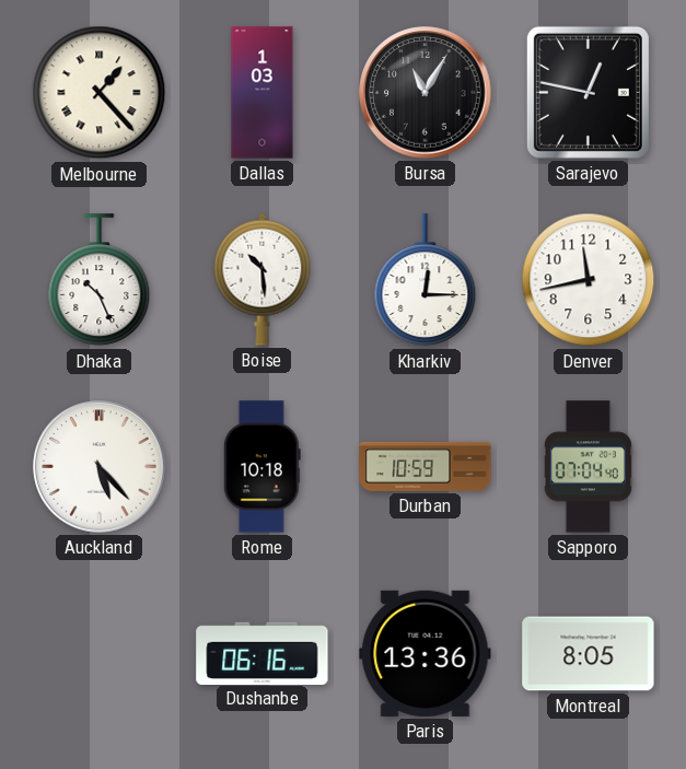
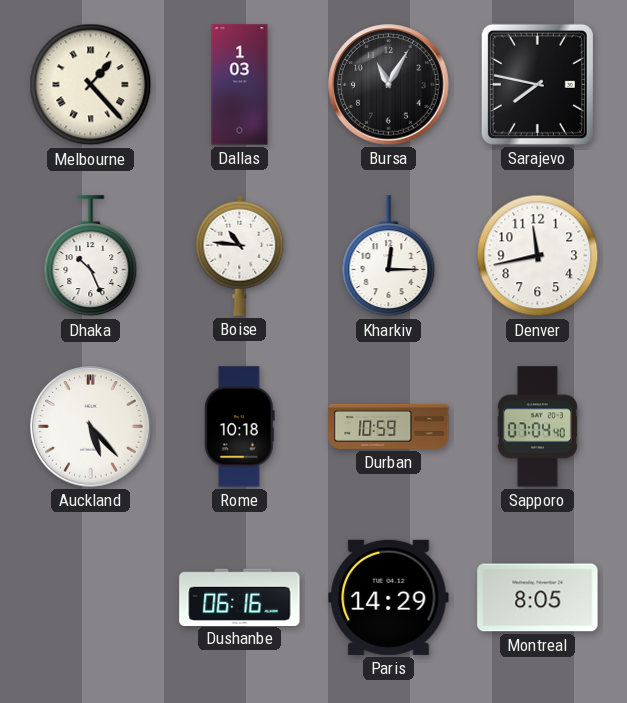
Sarajevo: 12:47 -> 7:47 (537, 84)
Boise: 10:29 -> 10:46 (240, 255)
Paris: 13:36 -> 14:29 (389, 597)
